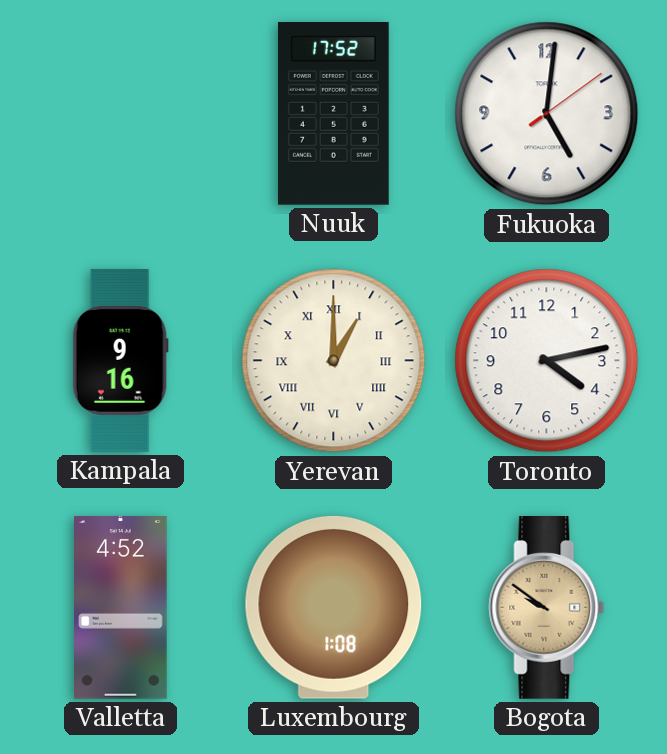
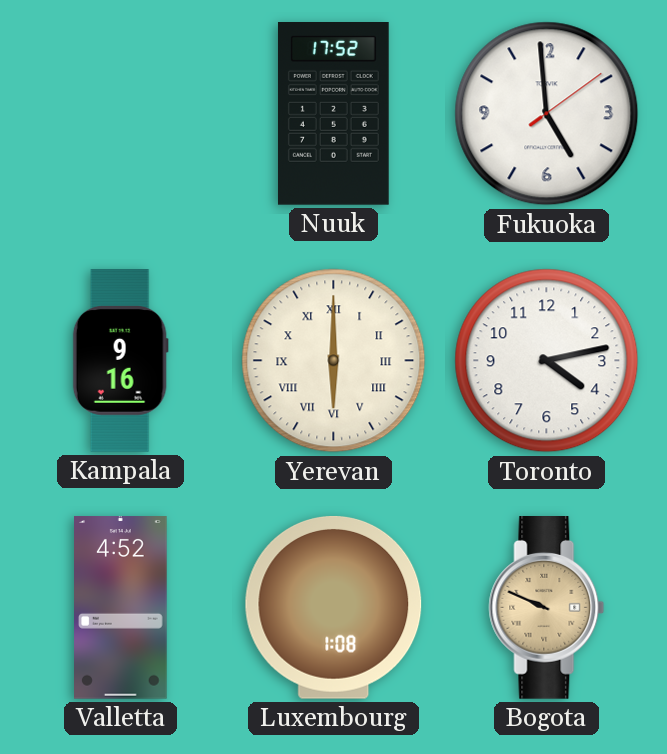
Fukuoka: 5:01 -> 4:59 (547, 114)
Yerevan: 1:00 -> 6:00 (334, 361)
Bogota: 9:51 -> 9:49 (547, 608)
